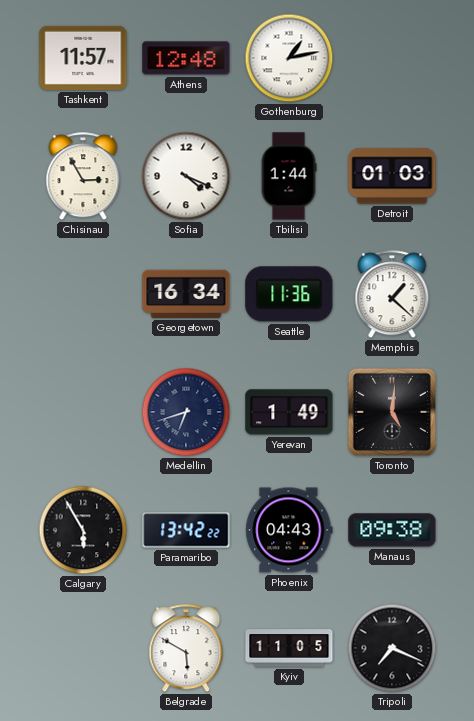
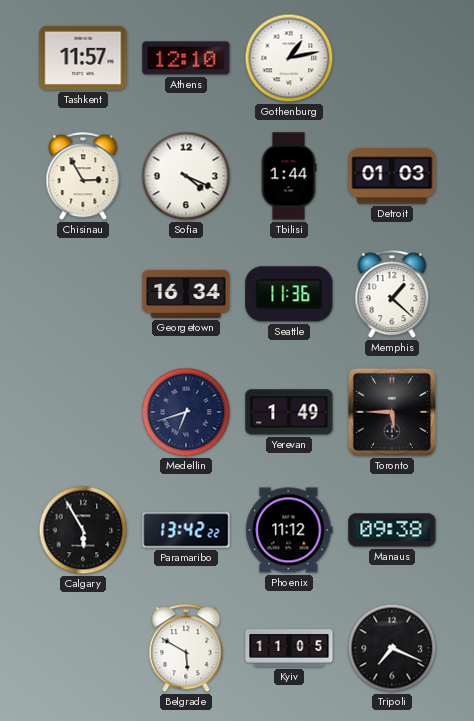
Athens: 12:48 -> 12:10 (186, 58)
Toronto: 5:01 -> 5:45 (392, 412)
Phoenix: 04:43 -> 11:12 (289, 530)
